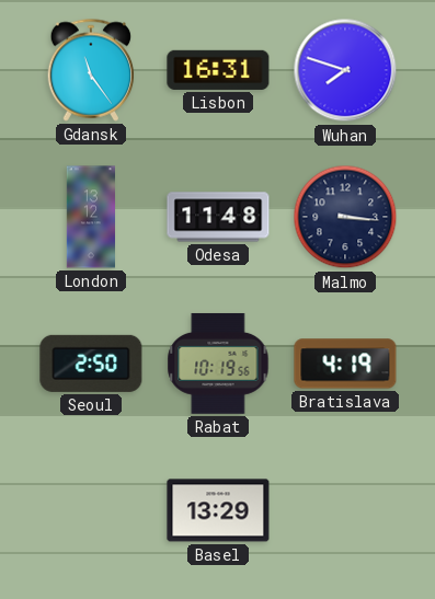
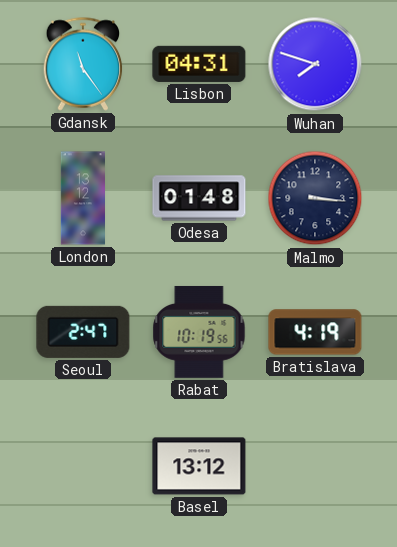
Lisbon: 16:31 -> 04:31 (199, 64)
Odesa: 11:48 -> 01:48 (199, 198)
Seoul: 2:50 -> 2:47 (83, 332)
Basel: 13:29 -> 13:12 (199, 466)
